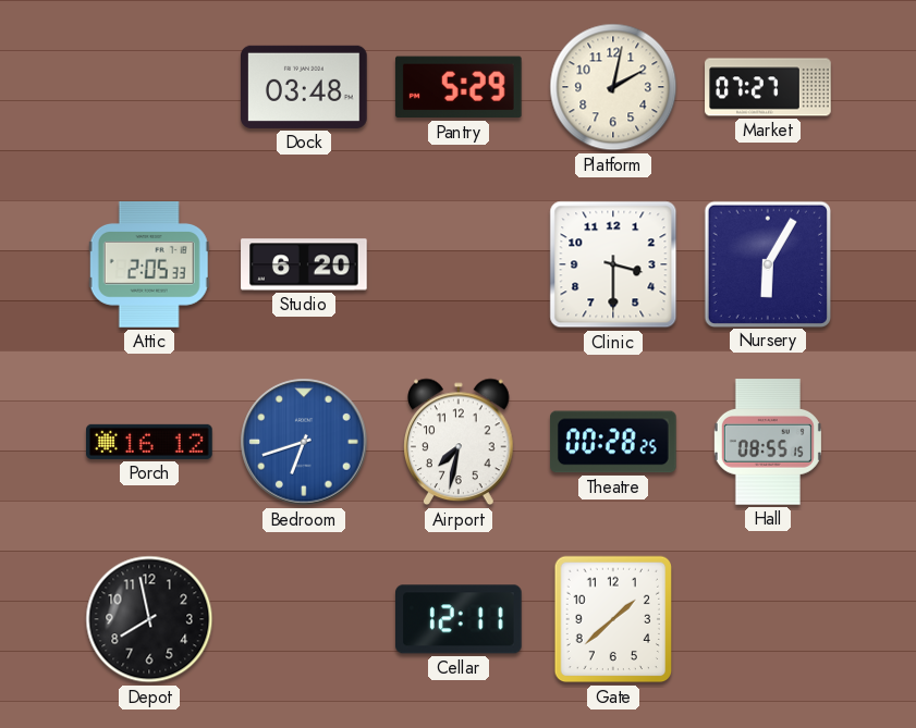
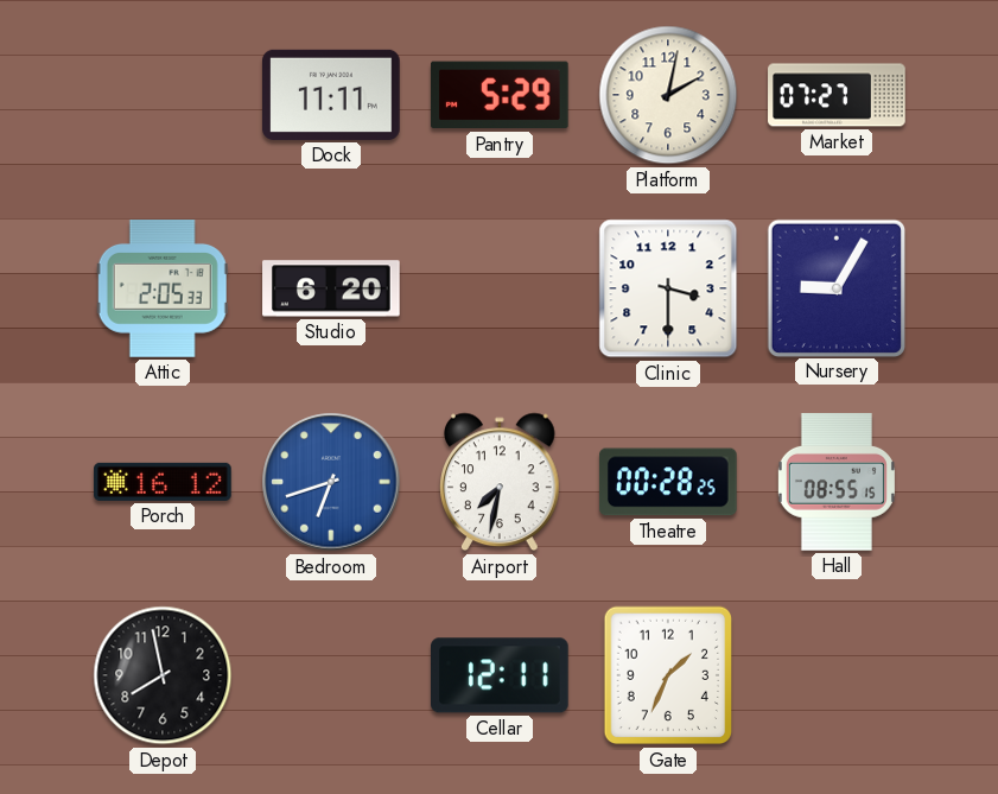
Dock: 03:48 -> 11:11 (331, 95)
Nursery: 6:05 -> 9:05 (835, 287)
Gate: 1:38 -> 1:34 (668, 675)
